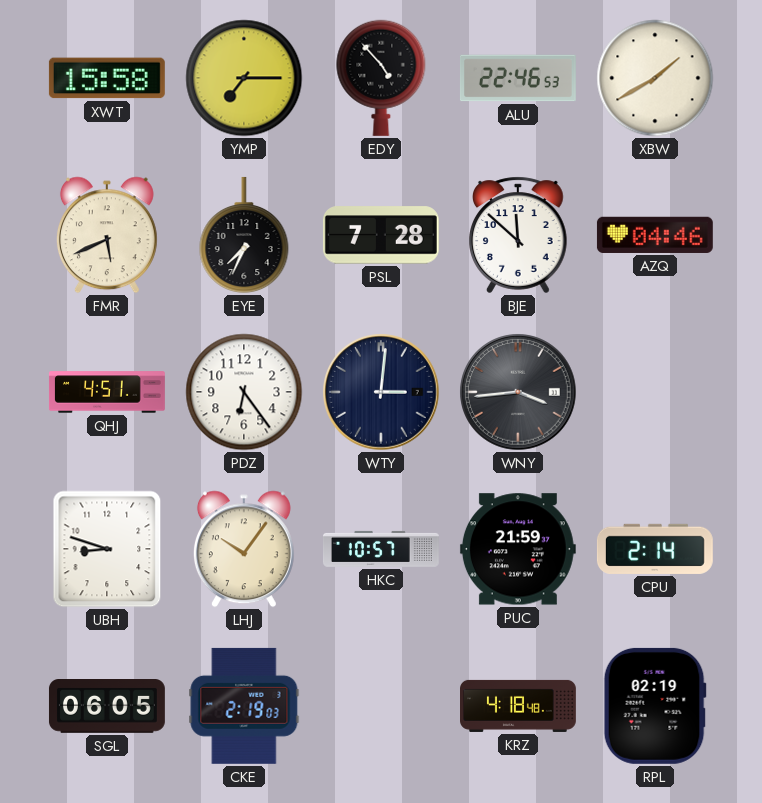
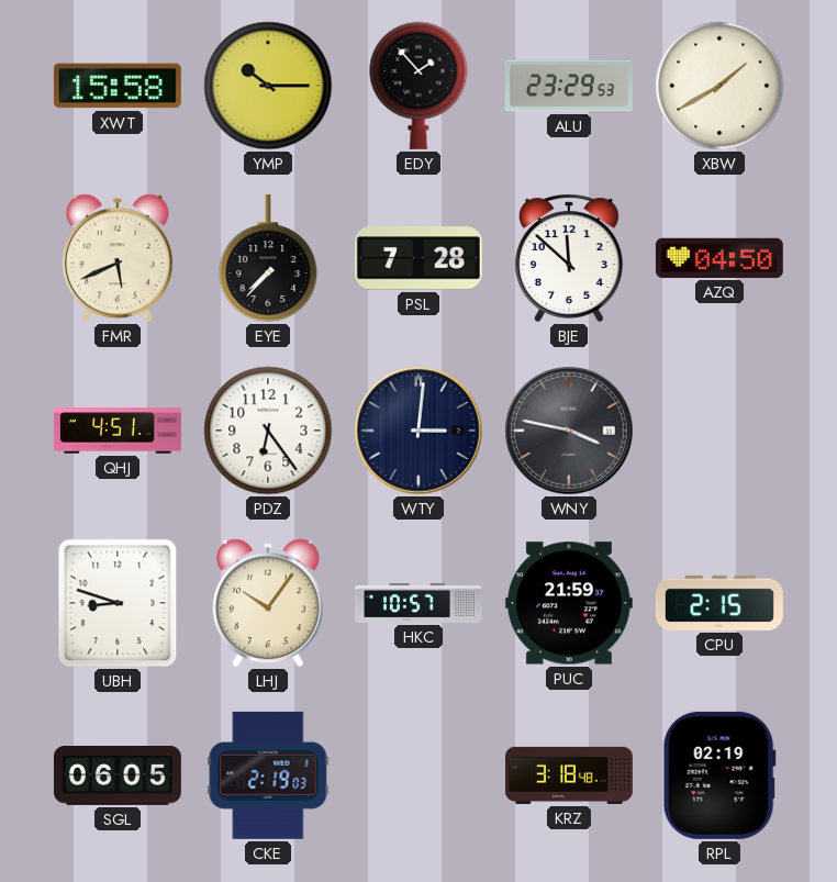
YMP: 7:15 -> 10:15 (268, 86)
EDY: 4:53 -> 1:53 (418, 86)
ALU: 22:46 -> 23:29 (569, 86)
EYE: 7:34 -> 7:37 (268, 258)
AZQ: 04:46 -> 04:50 (719, 258)
WNY: 3:44 -> 3:47 (569, 431)
CPU: 2:14 -> 2:15 (719, 603)
KRZ: 4:18 -> 3:18 (570, 775)
